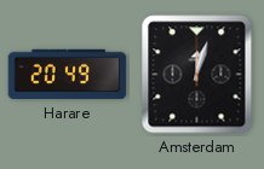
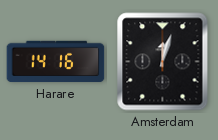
Harare: 20:49 -> 14:16 (56, 62)
